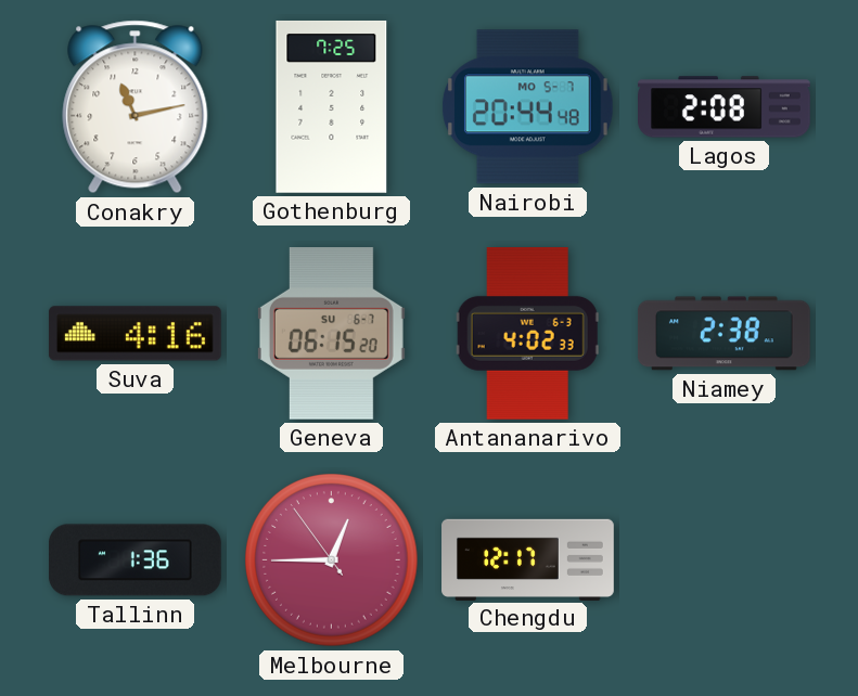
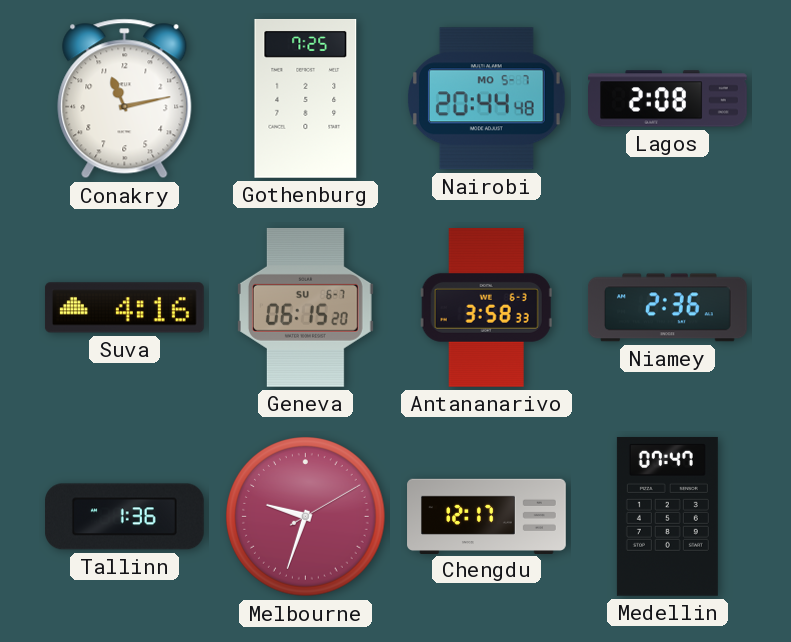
Antananarivo: 4:02 -> 3:58 (486, 308)
Niamey: 2:38 -> 2:36 (667, 308)
Melbourne: 12:44 -> 9:33 (306, 517)
Medellin: none -> 07:47 (667, 516)
